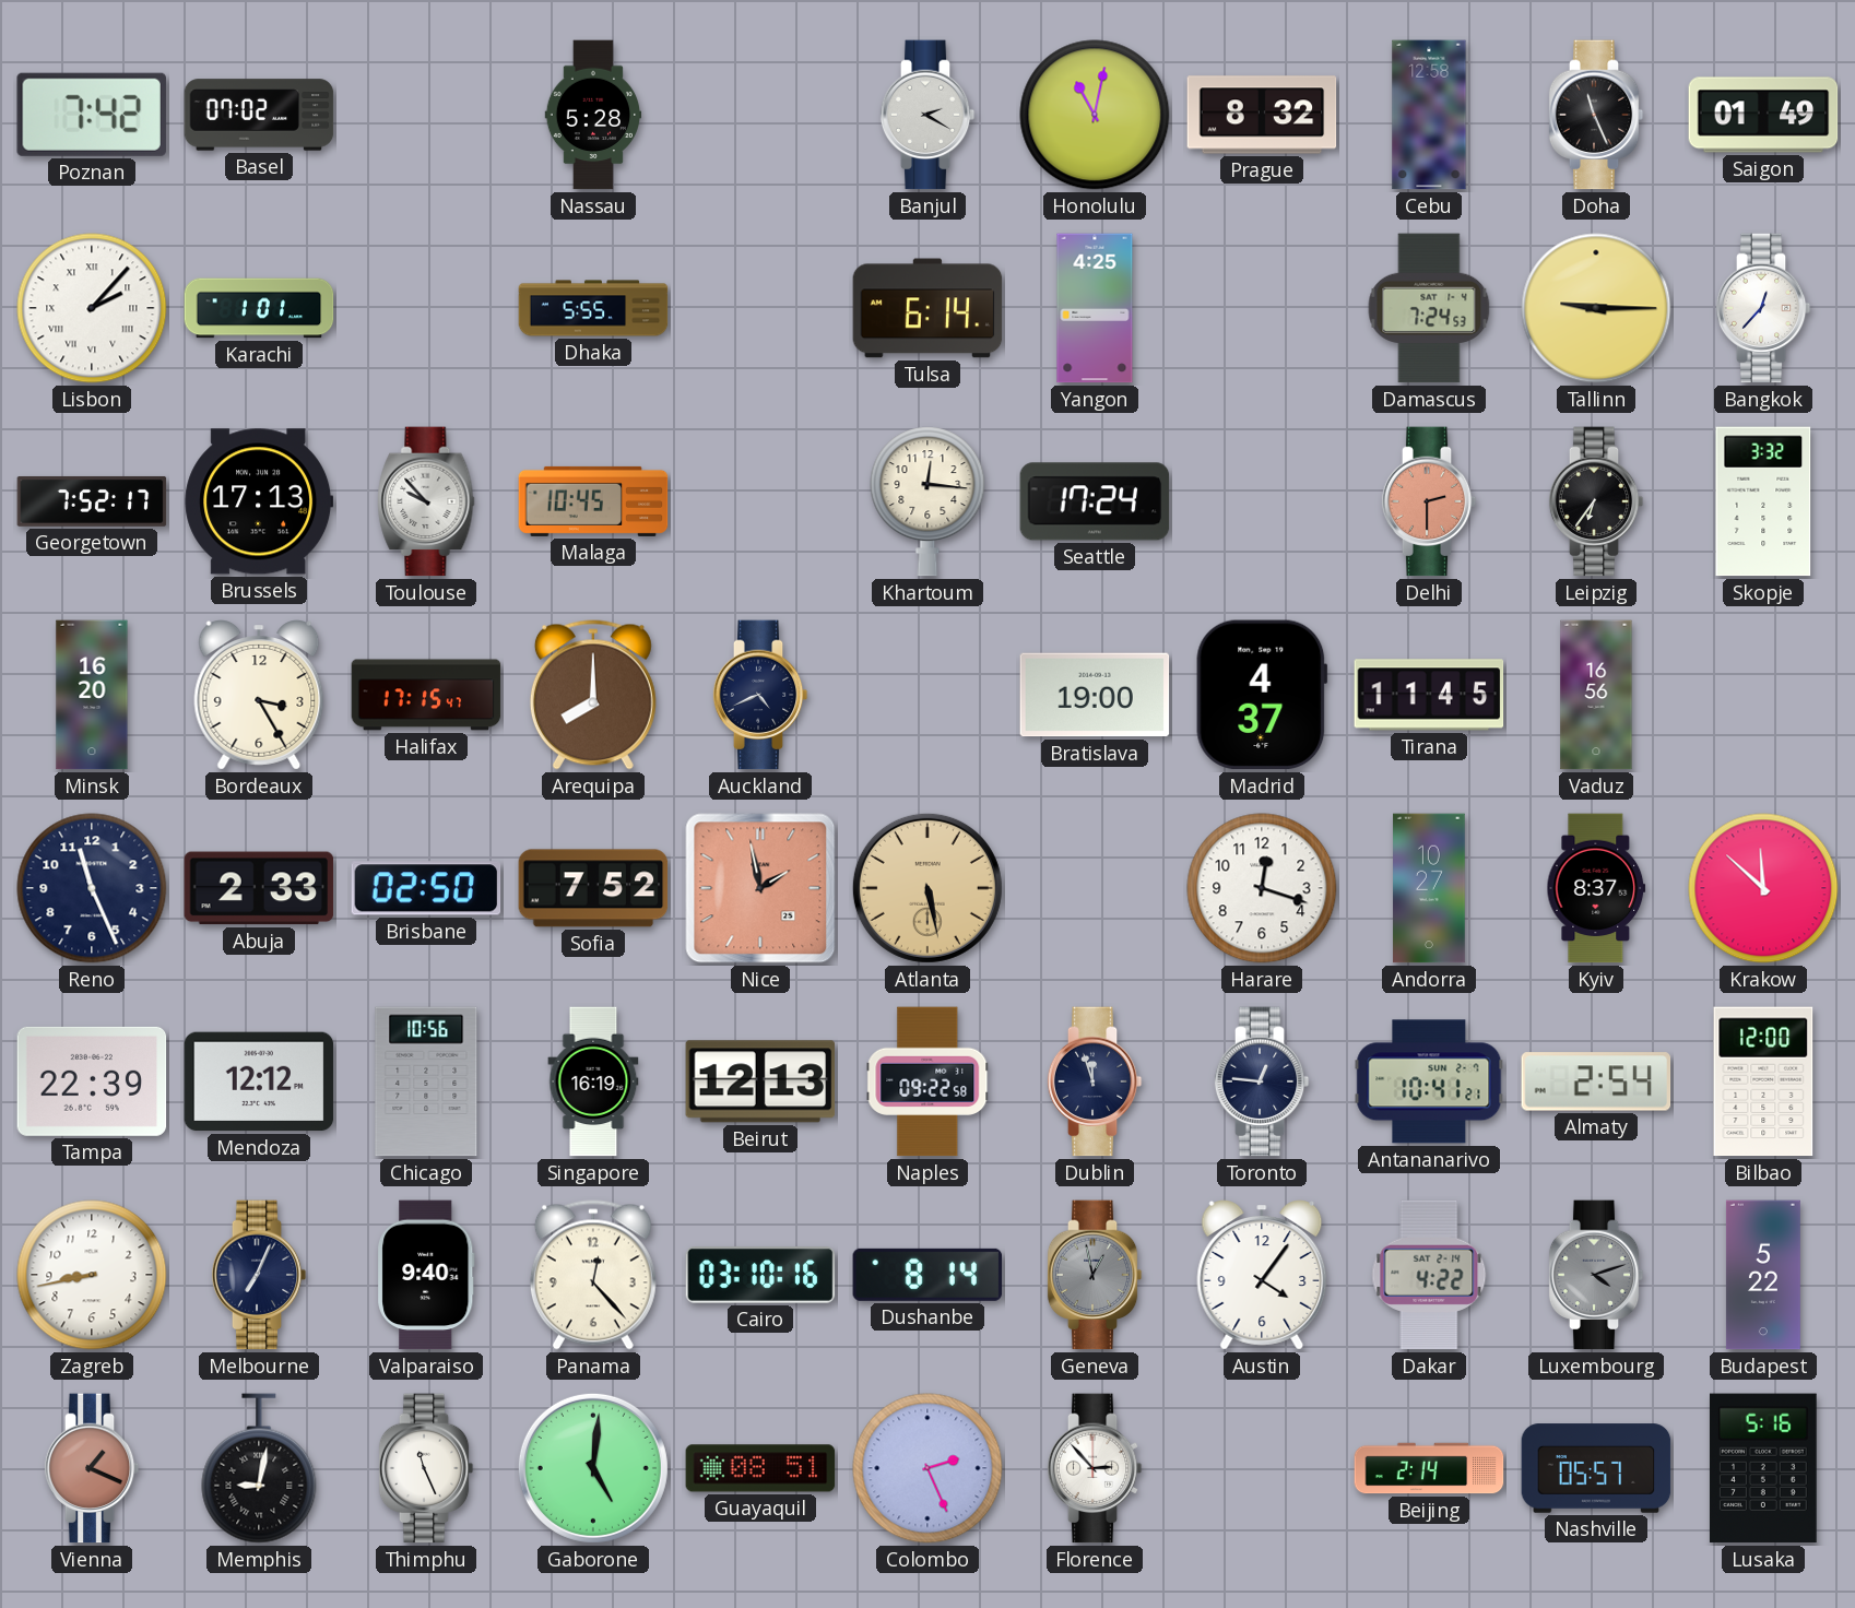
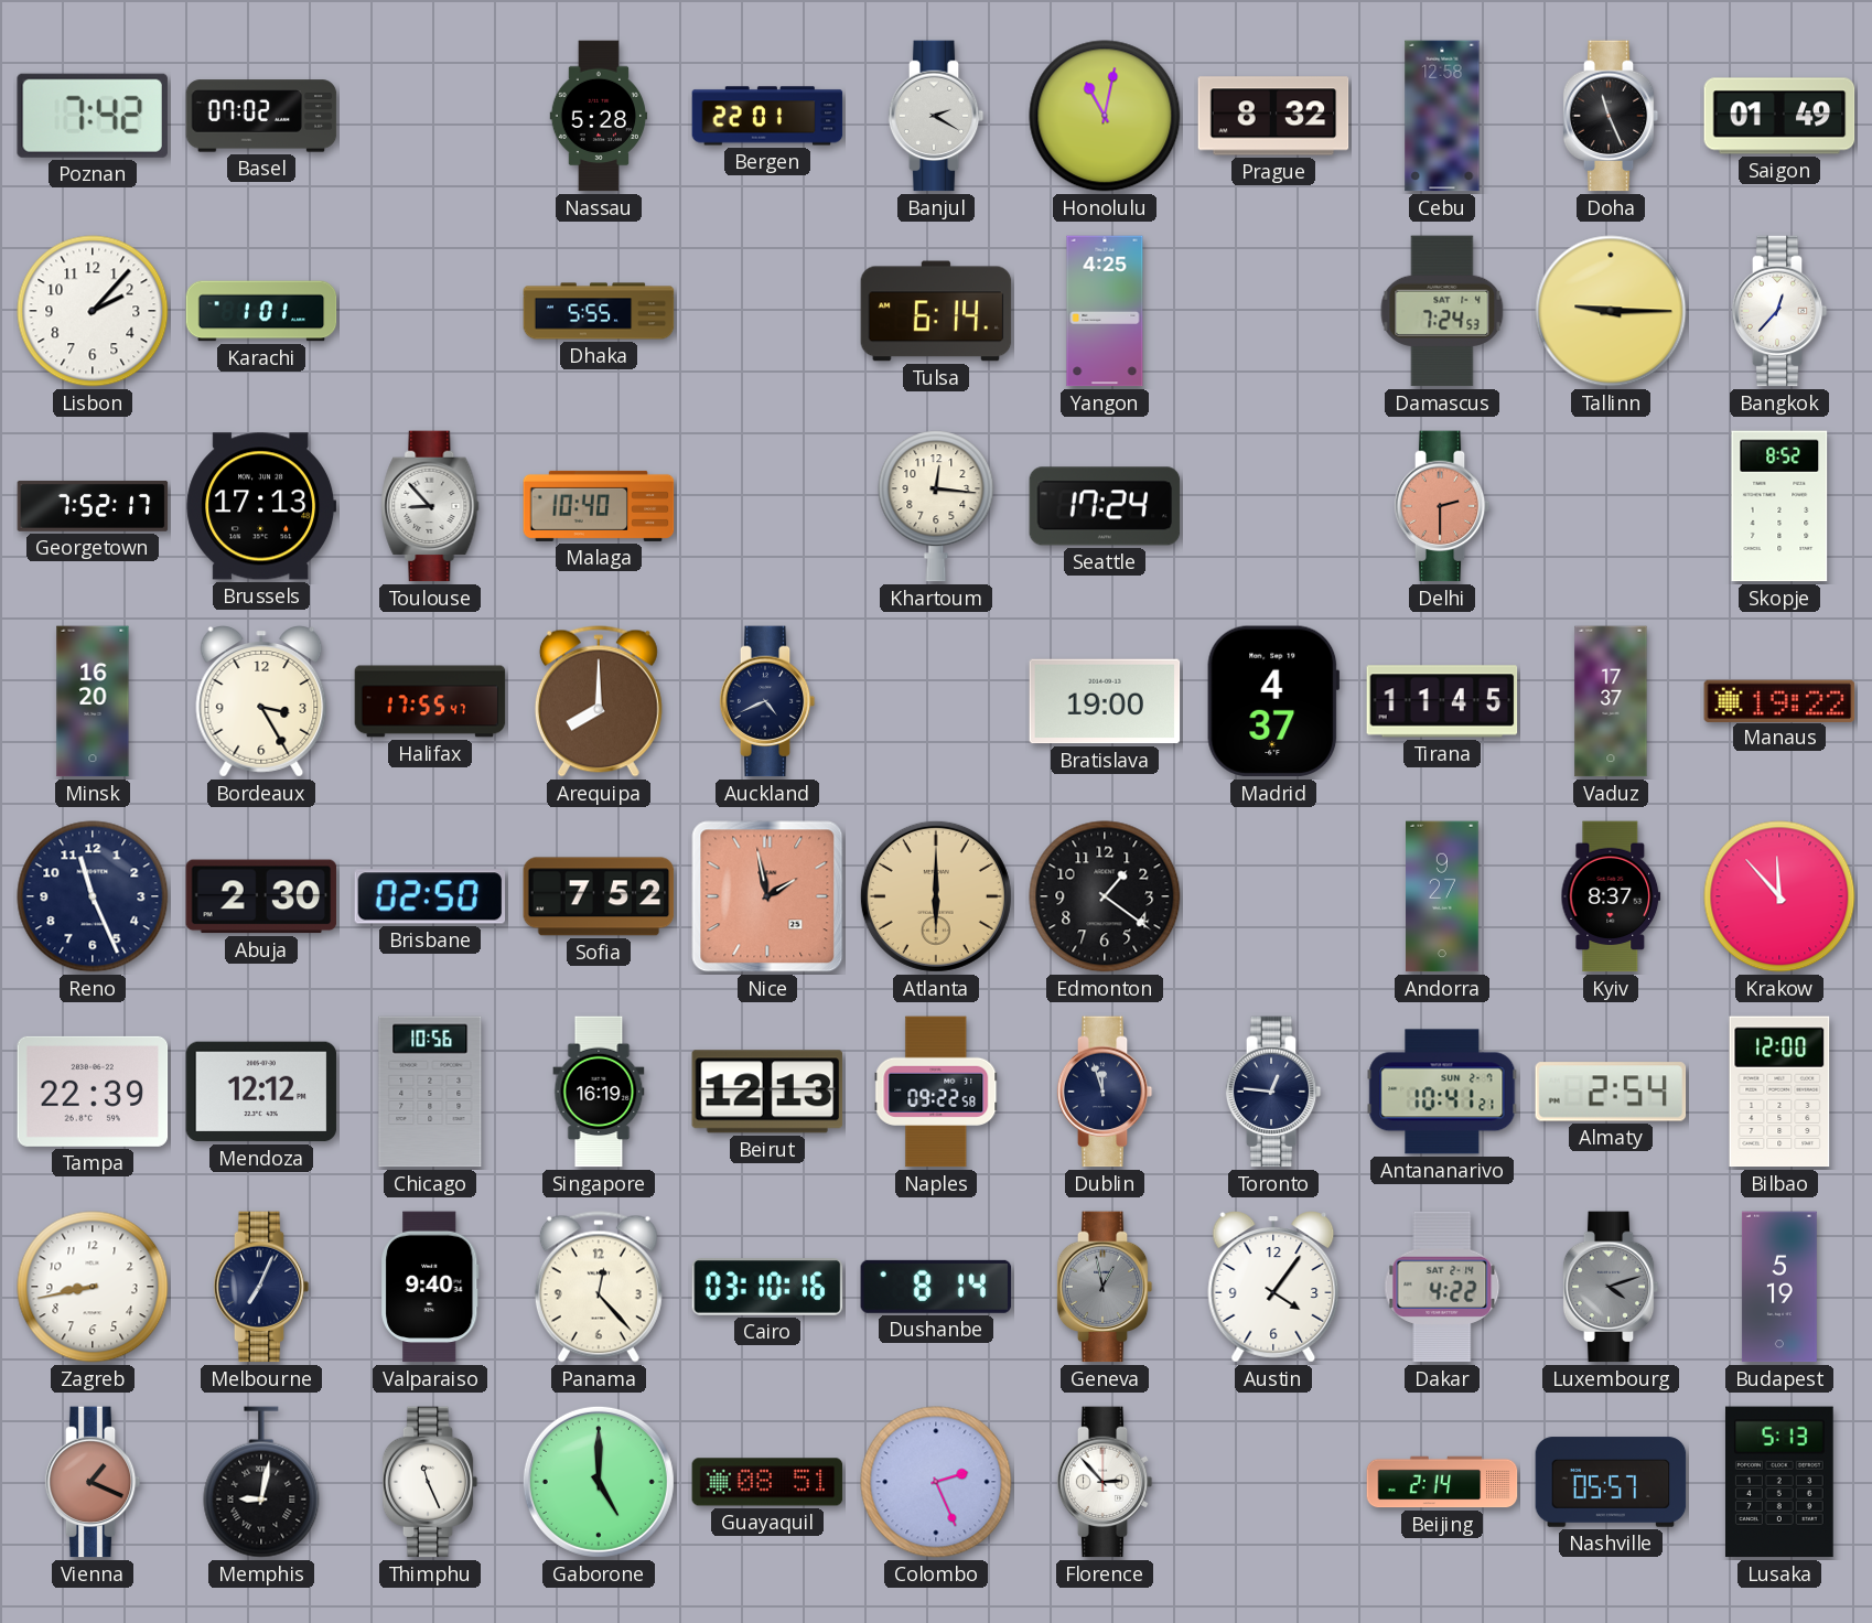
Bergen: none -> 22:01 (767, 116)
Lisbon numerals: Roman -> Arabic (93, 311)
Toulouse: 9:53 -> 8:53 (430, 506)
Malaga: 10:45 -> 10:40 (599, 506)
Leipzig: 6:36 -> none (1596, 501)
Skopje: 3:32 -> 8:52 (1779, 506)
Halifax: 17:15 -> 17:55 (430, 701)
Vaduz: 16:56 -> 17:37 (1611, 701)
Manaus: none -> 19:22 (1779, 700)
Abuja: 2:33 -> 2:30 (261, 896)
Atlanta: 5:28 -> 6:00 (936, 896)
Edmonton: none -> 1:21 (1105, 896)
Harare: 12:18 -> none (1262, 888)
Andorra: 10:27 -> 9:27 (1442, 896)
Krakow: 11:52 -> 11:53 (1779, 896)
Budapest: 5:22 -> 5:19 (1779, 1287)
Gaborone: 5:01 -> 5:00 (599, 1482)
Lusaka: 5:16 -> 5:13 (1779, 1482)
